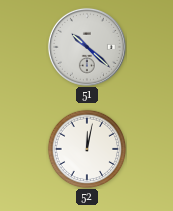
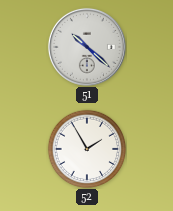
52: 12:02 -> 1:55 (87, 149)
